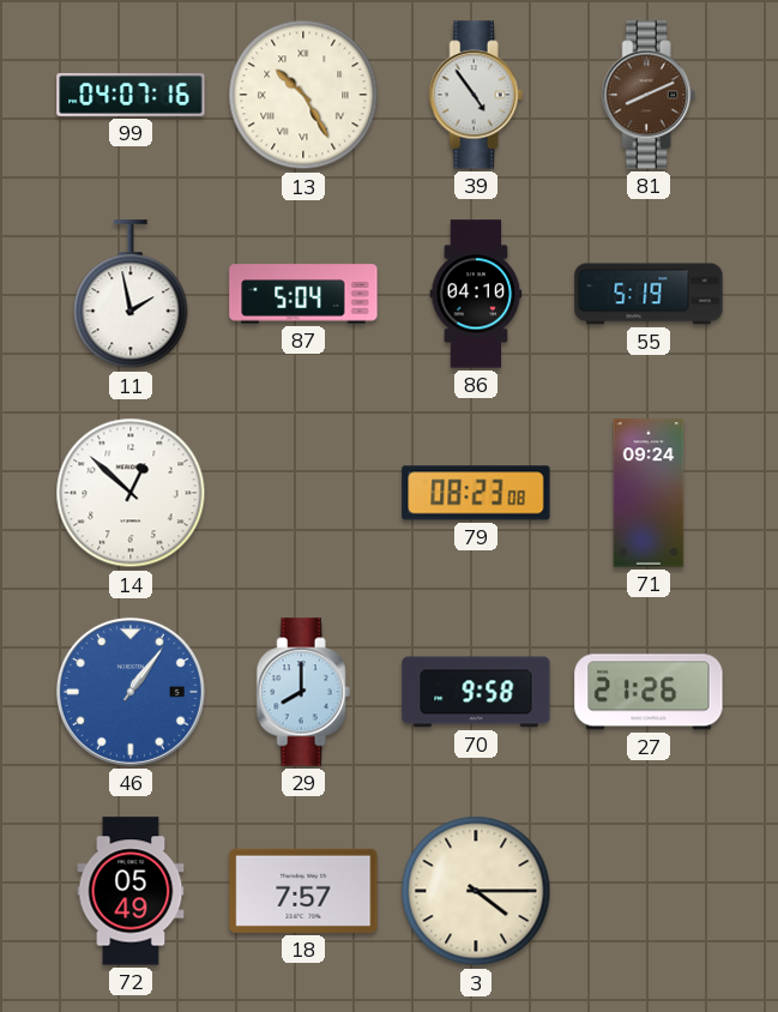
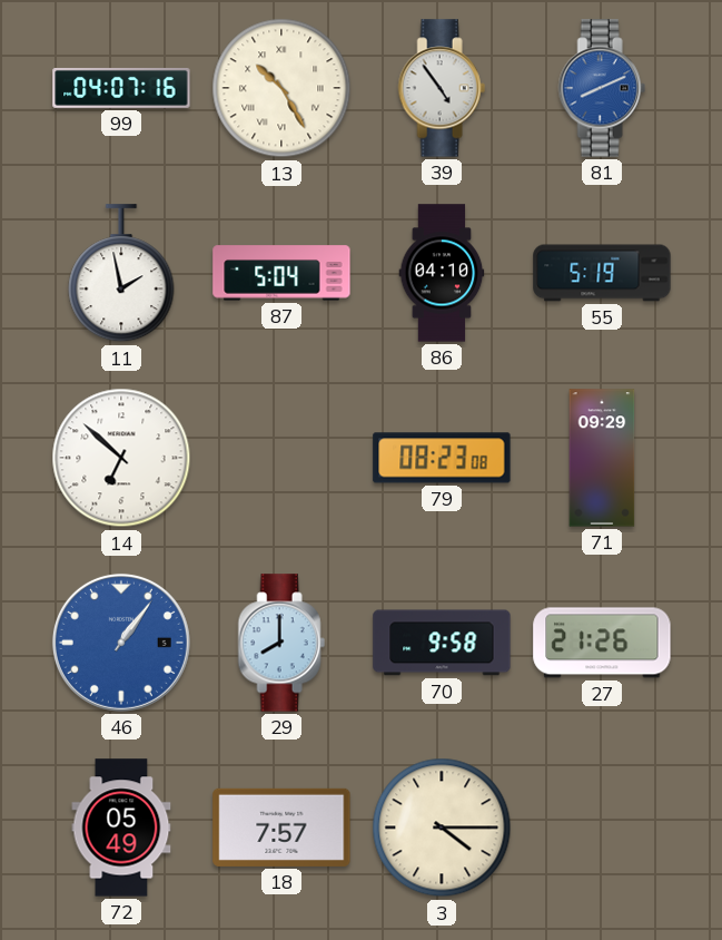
81 dial: brown -> blue (602, 88)
14: 12:52 -> 6:52 (121, 458)
71: 09:24 -> 09:29 (602, 458)
